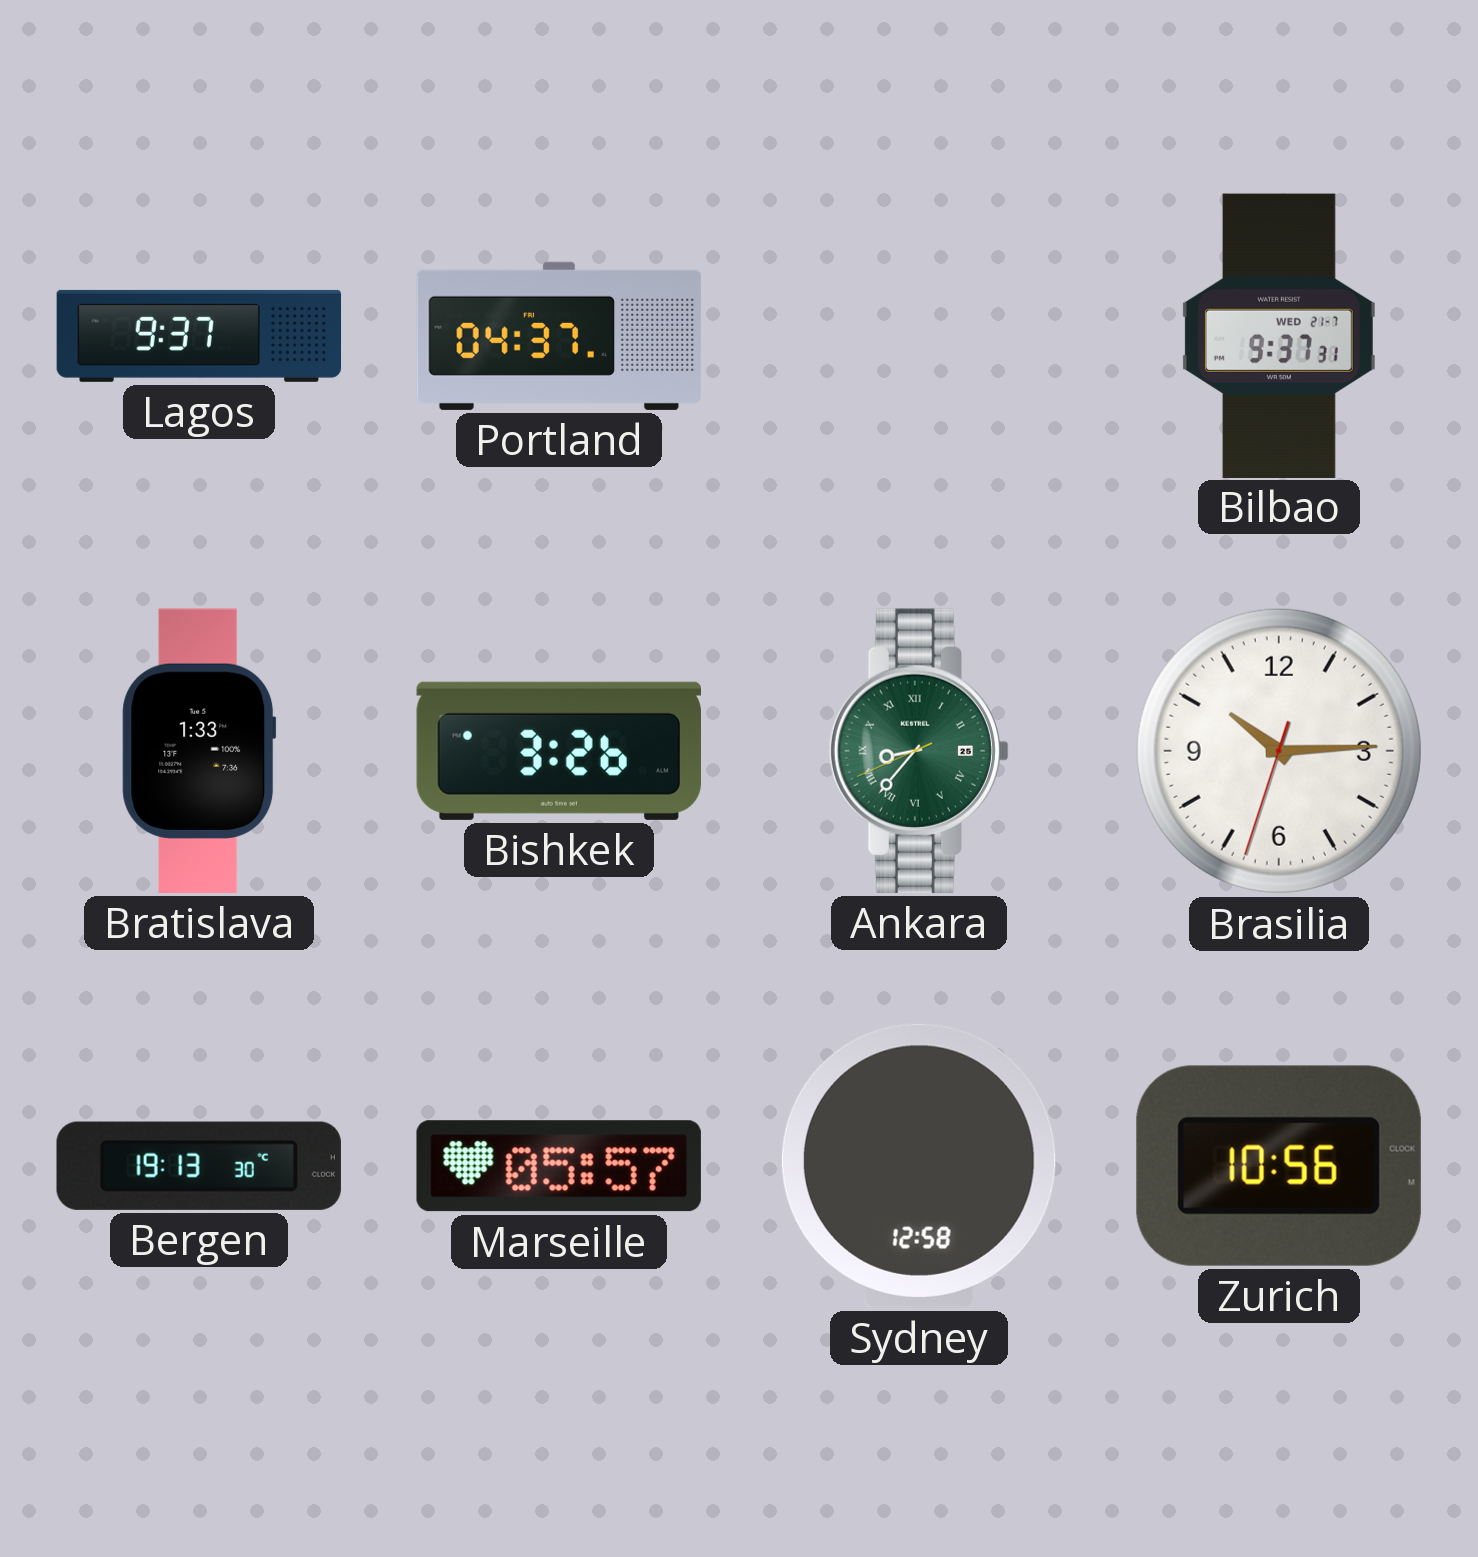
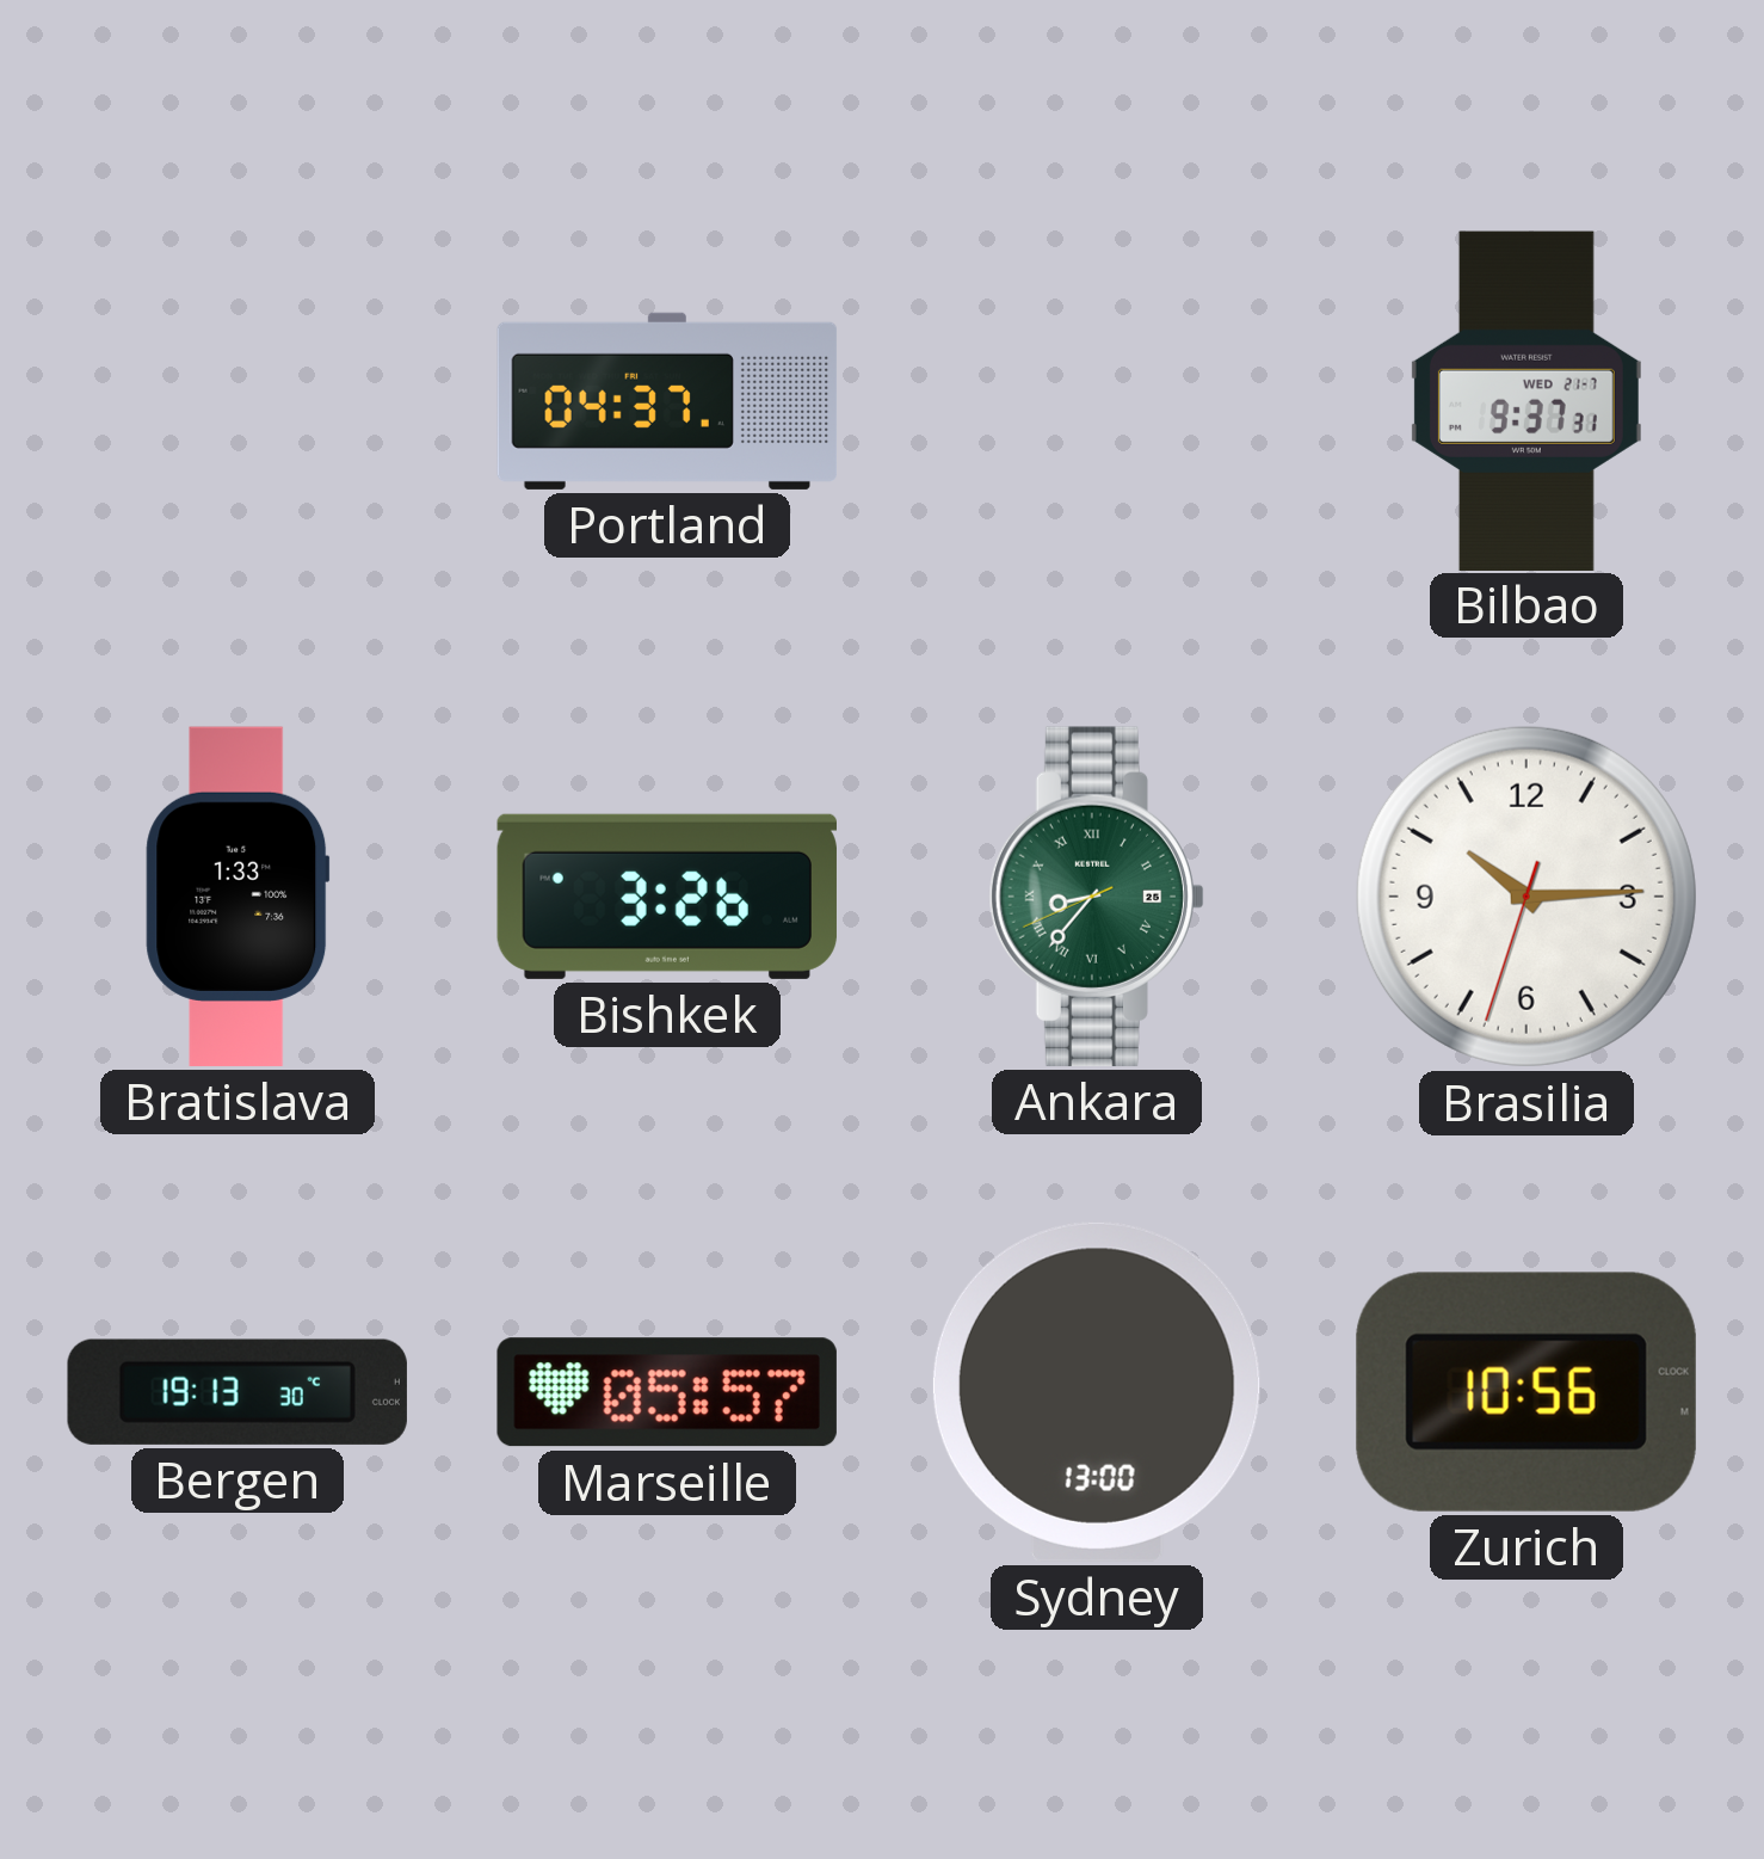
Lagos: 9:37 -> none (199, 336)
Sydney: 12:58 -> 13:00 (1097, 1392)
